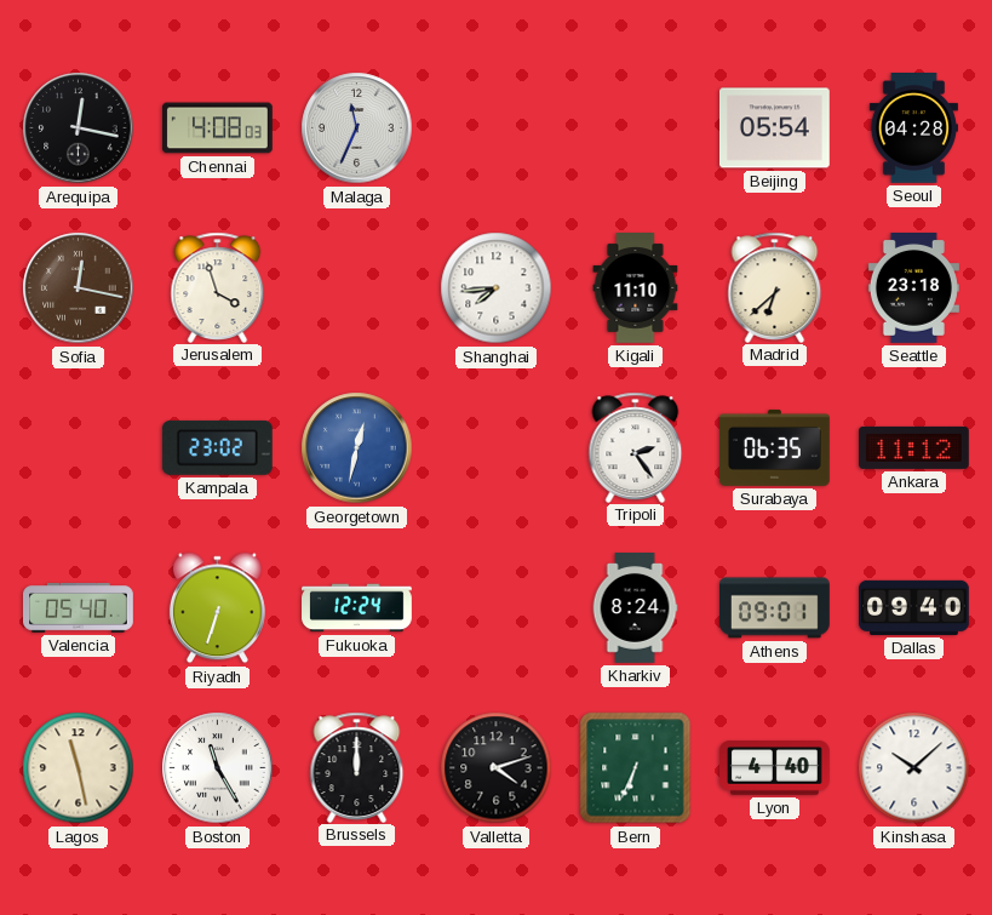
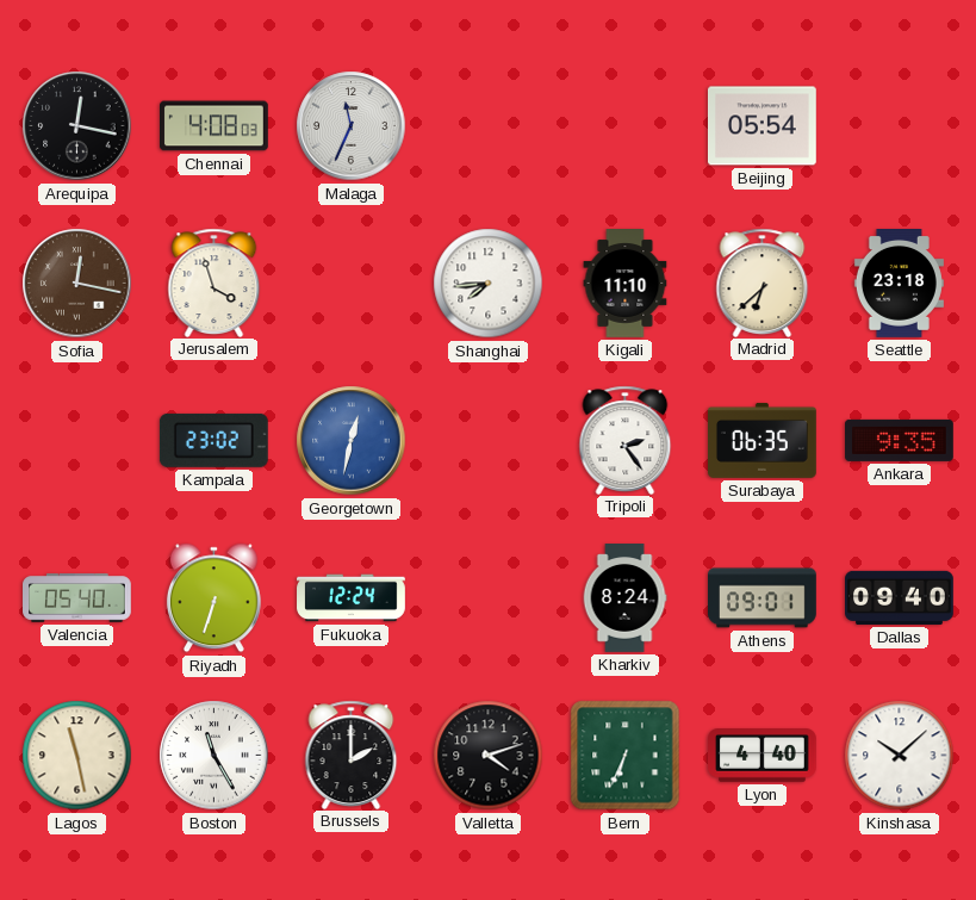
Seoul: 04:28 -> none (913, 128)
Ankara: 11:12 -> 9:35 (900, 440)
Brussels: 12:00 -> 2:00 (352, 755)
